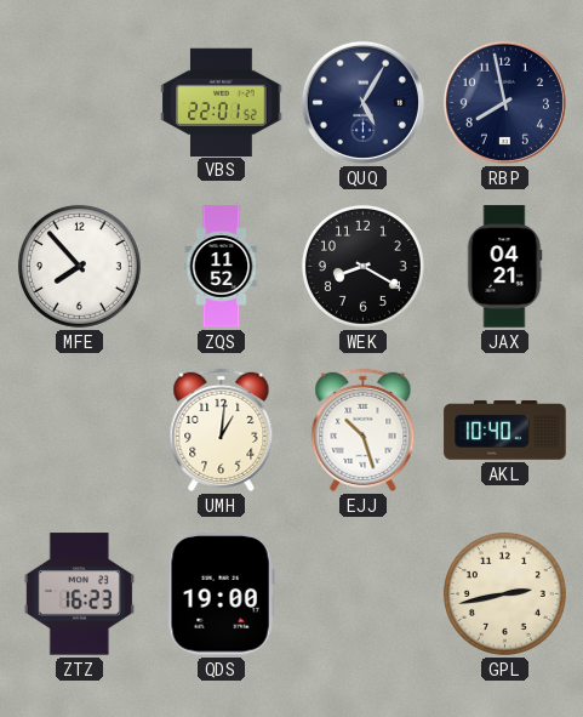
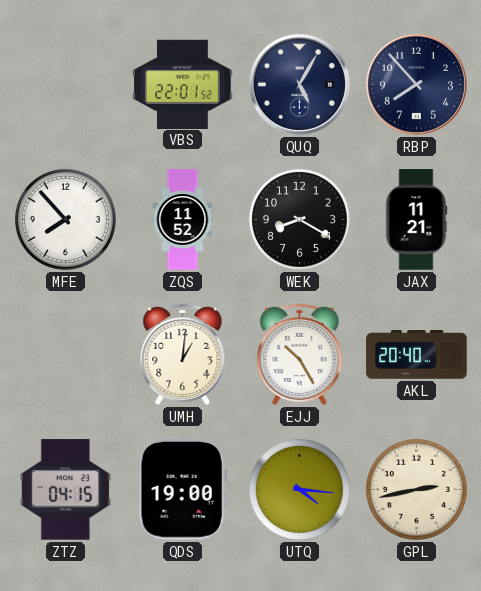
RBP: 7:58 -> 7:53 (416, 84)
JAX: 04:21 -> 11:21 (416, 220)
EJJ: 10:27 -> 10:25 (300, 354)
AKL: 10:40 -> 20:40 (417, 355)
ZTZ: 16:23 -> 04:15 (65, 490)
UTQ: none -> 4:16 (299, 489)
